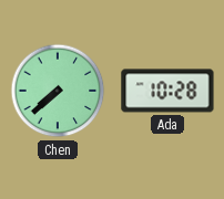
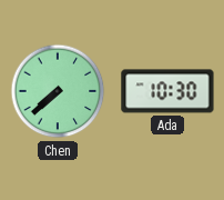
Ada: 10:28 -> 10:30 (167, 91)
